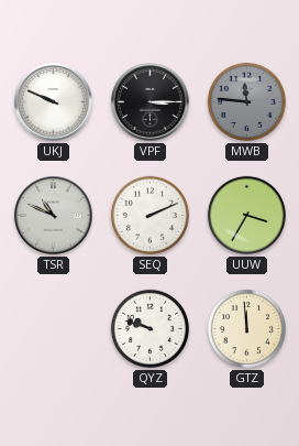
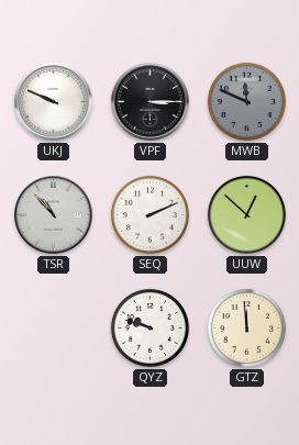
MWB: 11:46 -> 11:49 (246, 101)
TSR: 10:49 -> 10:53 (54, 215)
UUW: 3:35 -> 12:52 (246, 214)
